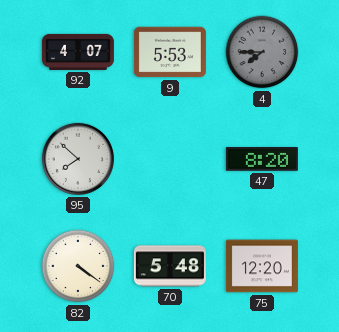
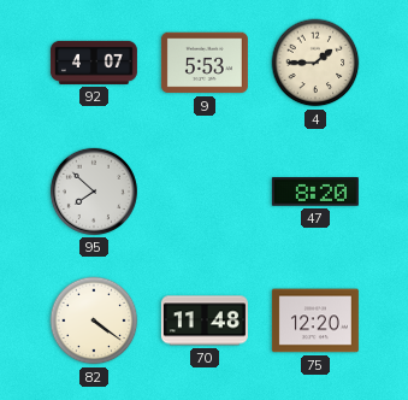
4: 7:45 -> 1:45 (315, 63)
4 dial: grey -> cream (315, 63)
70: 5:48 -> 11:48 (205, 320)
